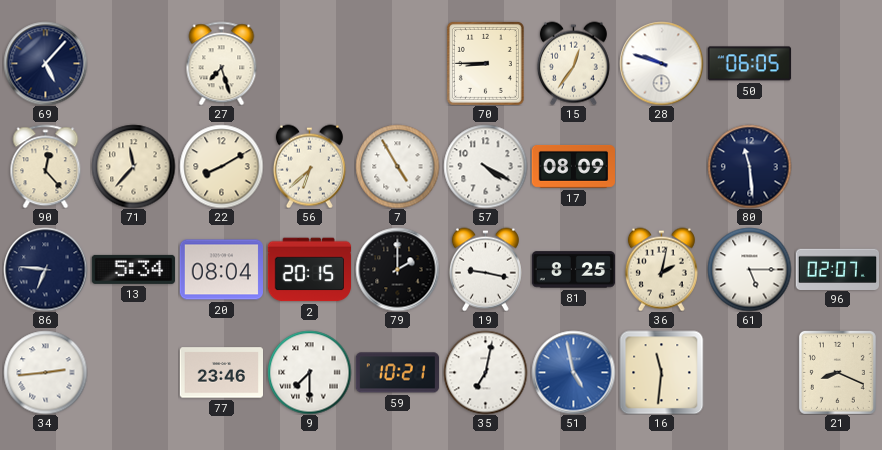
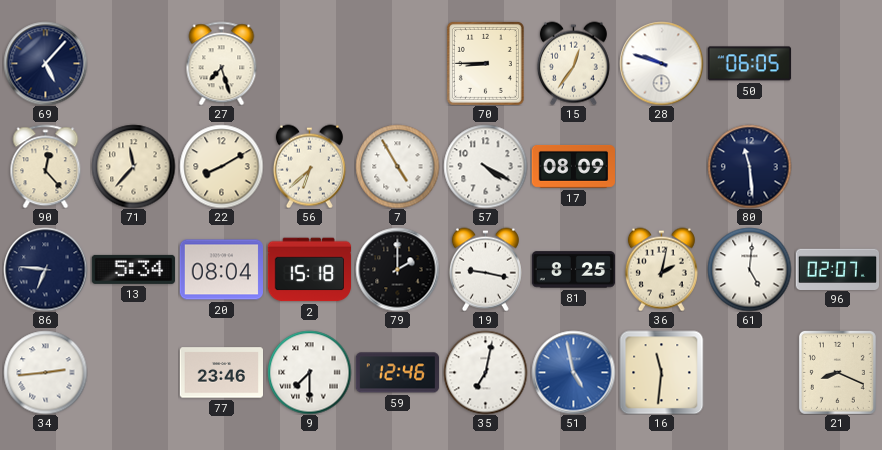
2: 20:15 -> 15:18 (309, 270)
61: 5:15 -> 5:01 (749, 269)
59: 10:21 -> 12:46 (397, 373)
